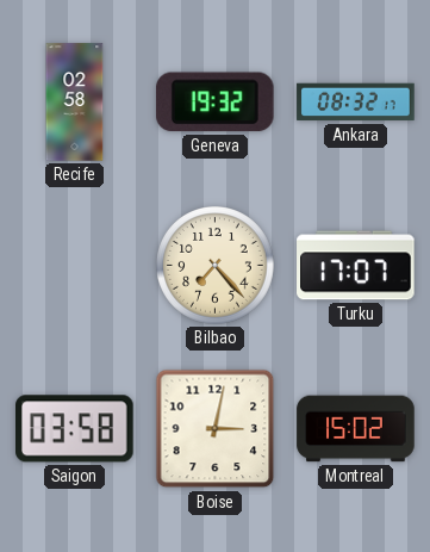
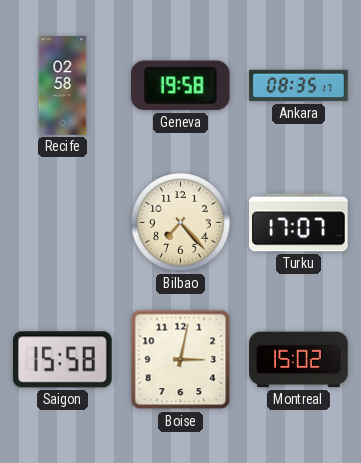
Geneva: 19:32 -> 19:58 (180, 86)
Ankara: 08:32 -> 08:35 (299, 86)
Saigon: 03:58 -> 15:58 (63, 360)
